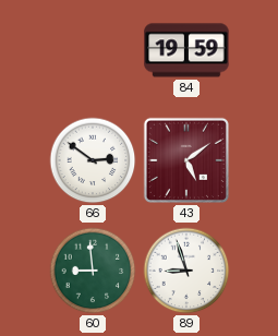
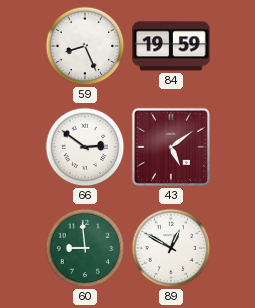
59: none -> 8:26 (85, 46)
89: 8:57 -> 12:50 (171, 248)
